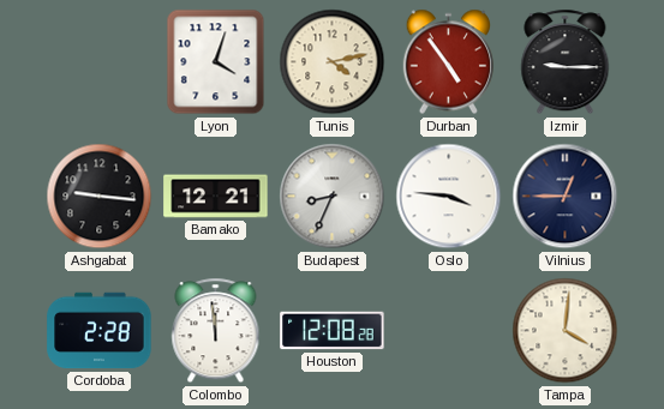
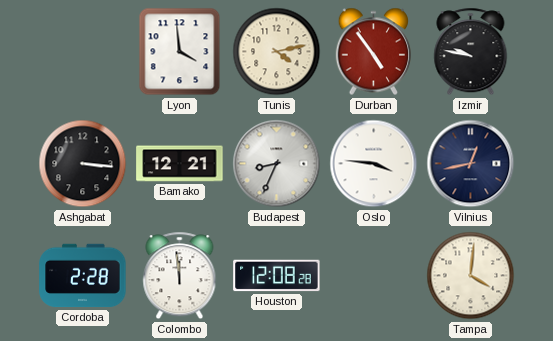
Lyon: 4:03 -> 3:59 (180, 52)
Izmir: 9:15 -> 9:47 (471, 52)
Ashgabat: 9:16 -> 3:16 (83, 164)
Vilnius: 12:45 -> 12:43 (471, 164)
